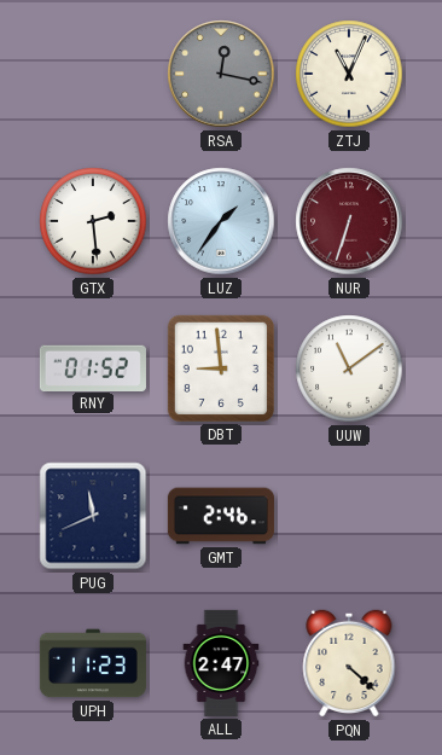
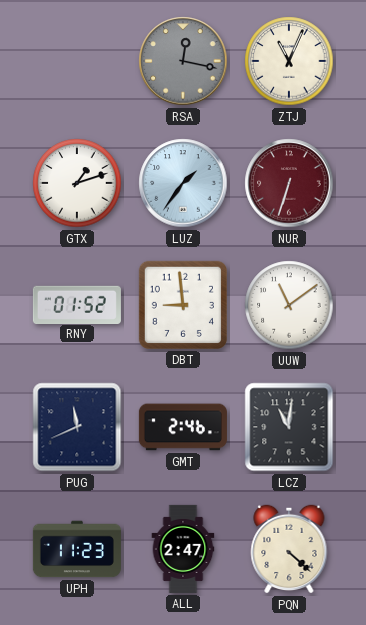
GTX: 2:29 -> 1:12 (77, 183)
LCZ: none -> 11:01 (289, 427)
